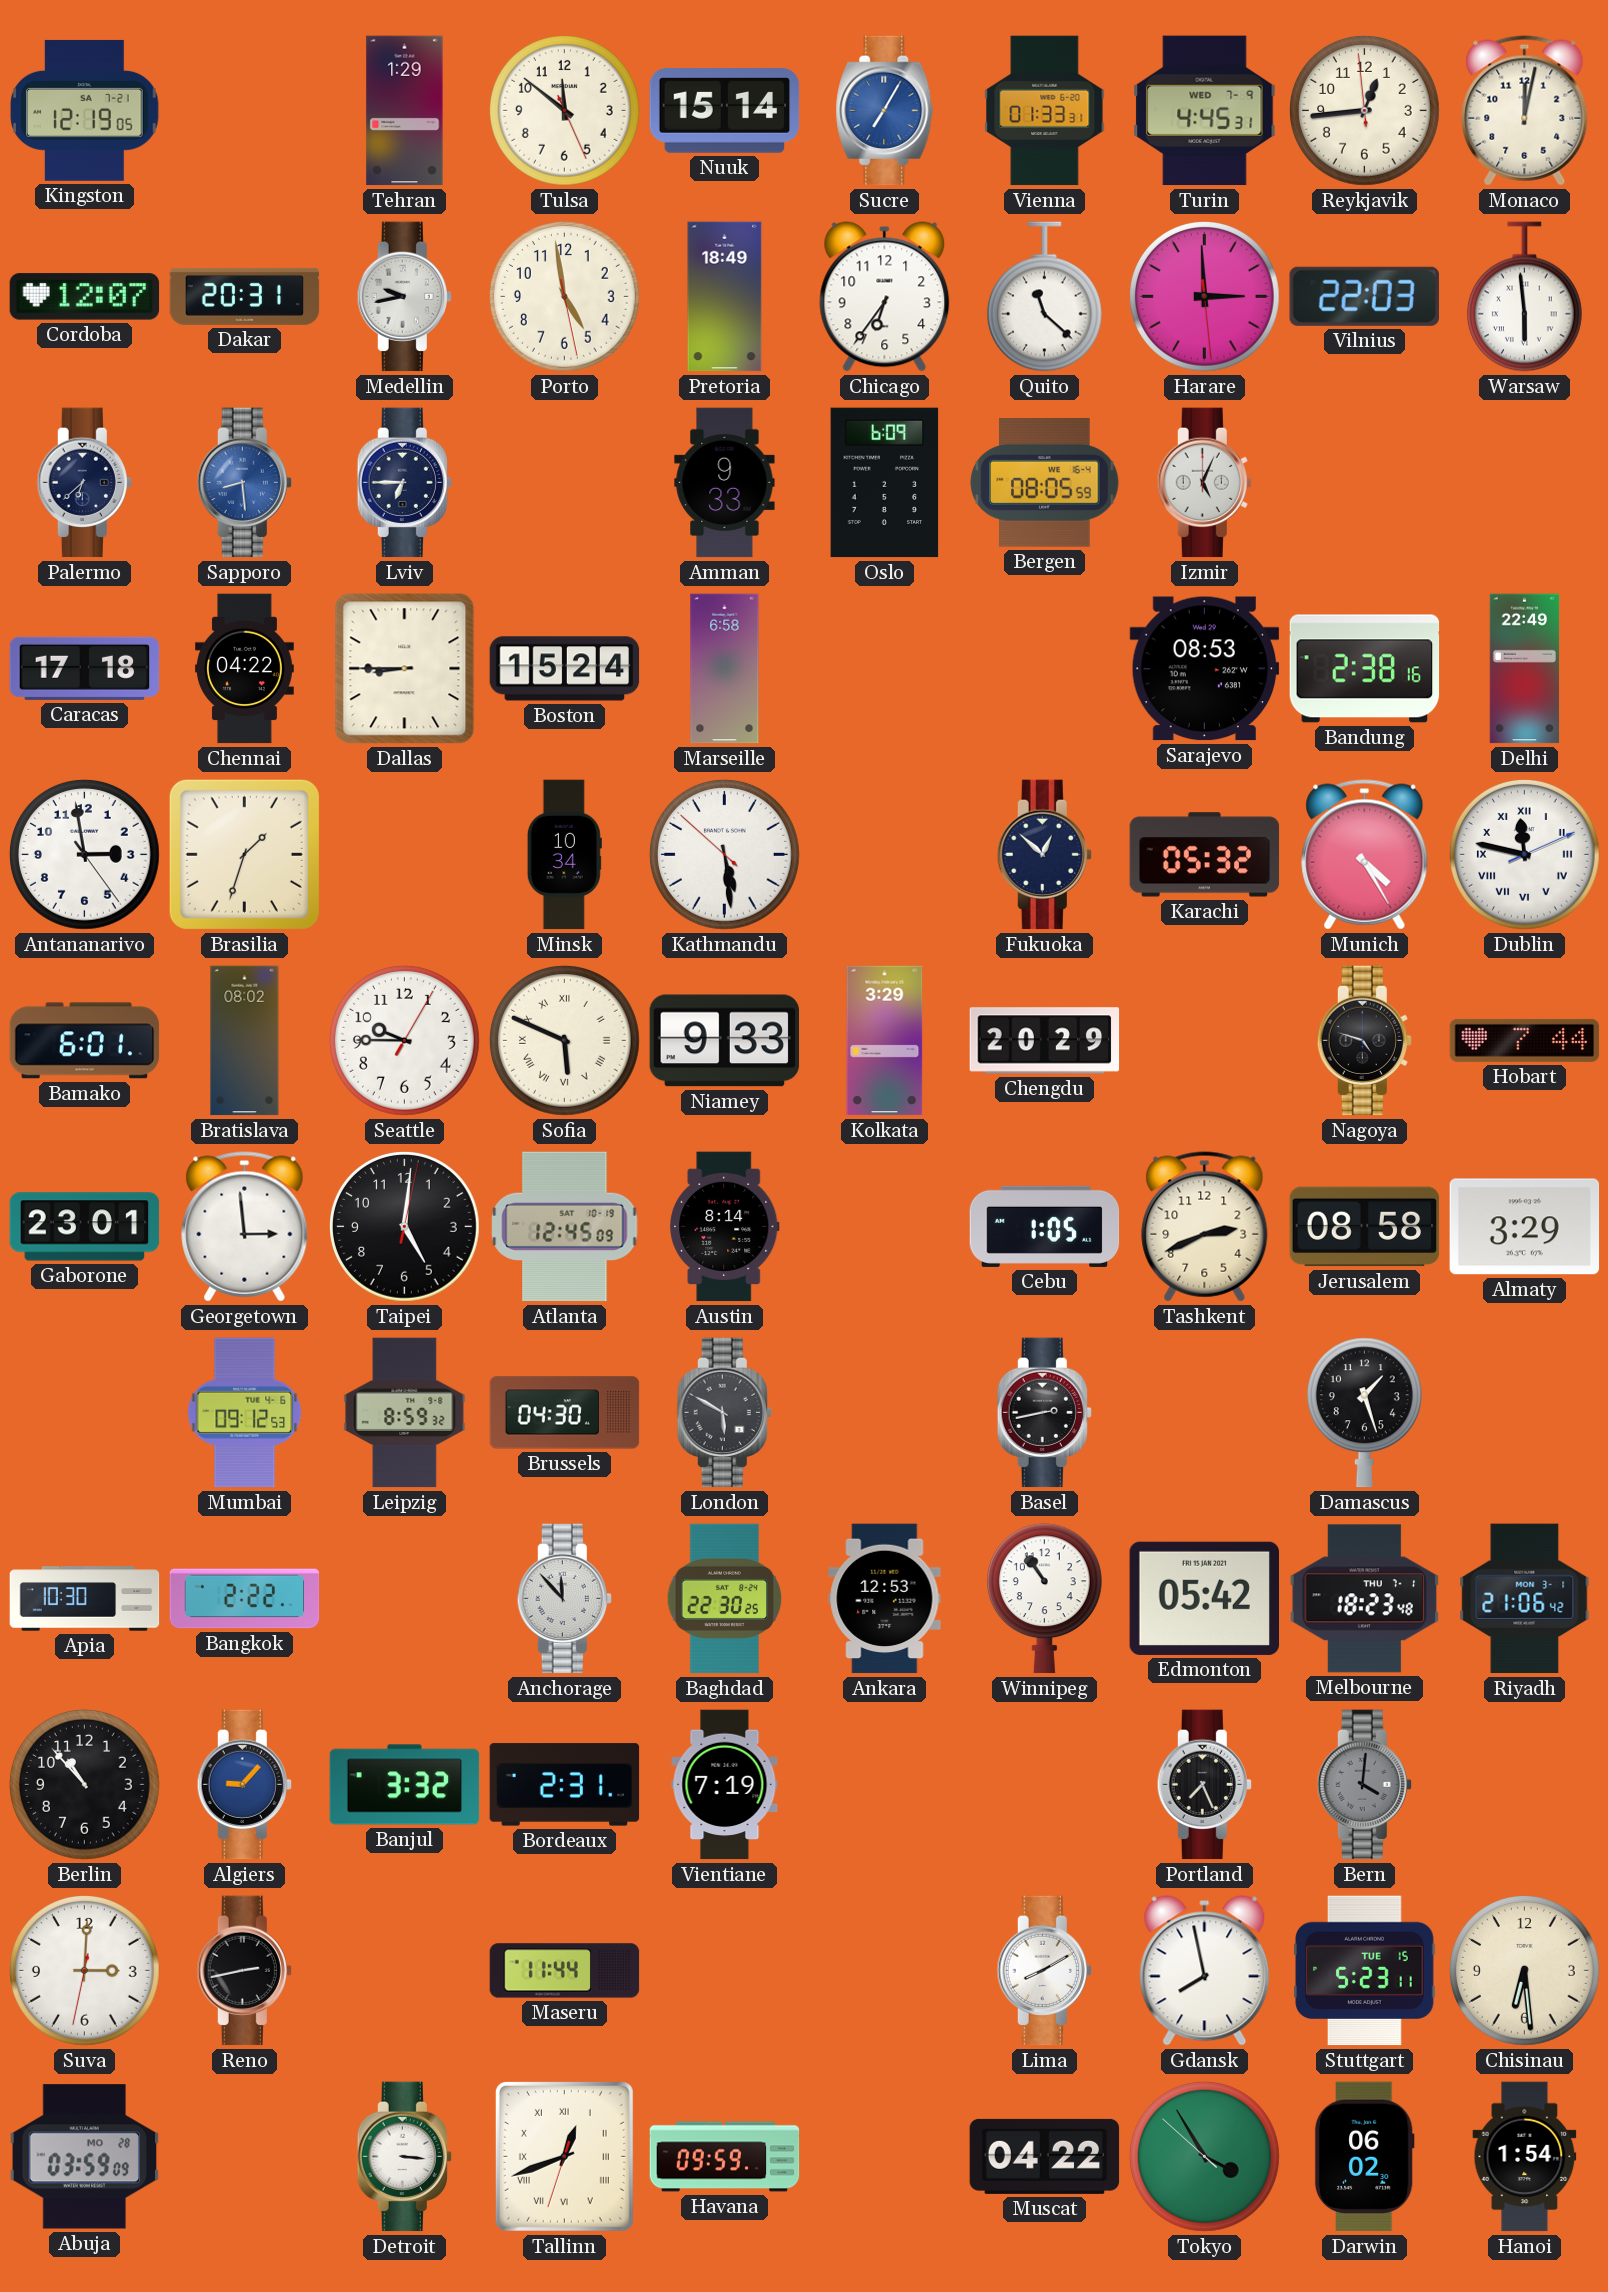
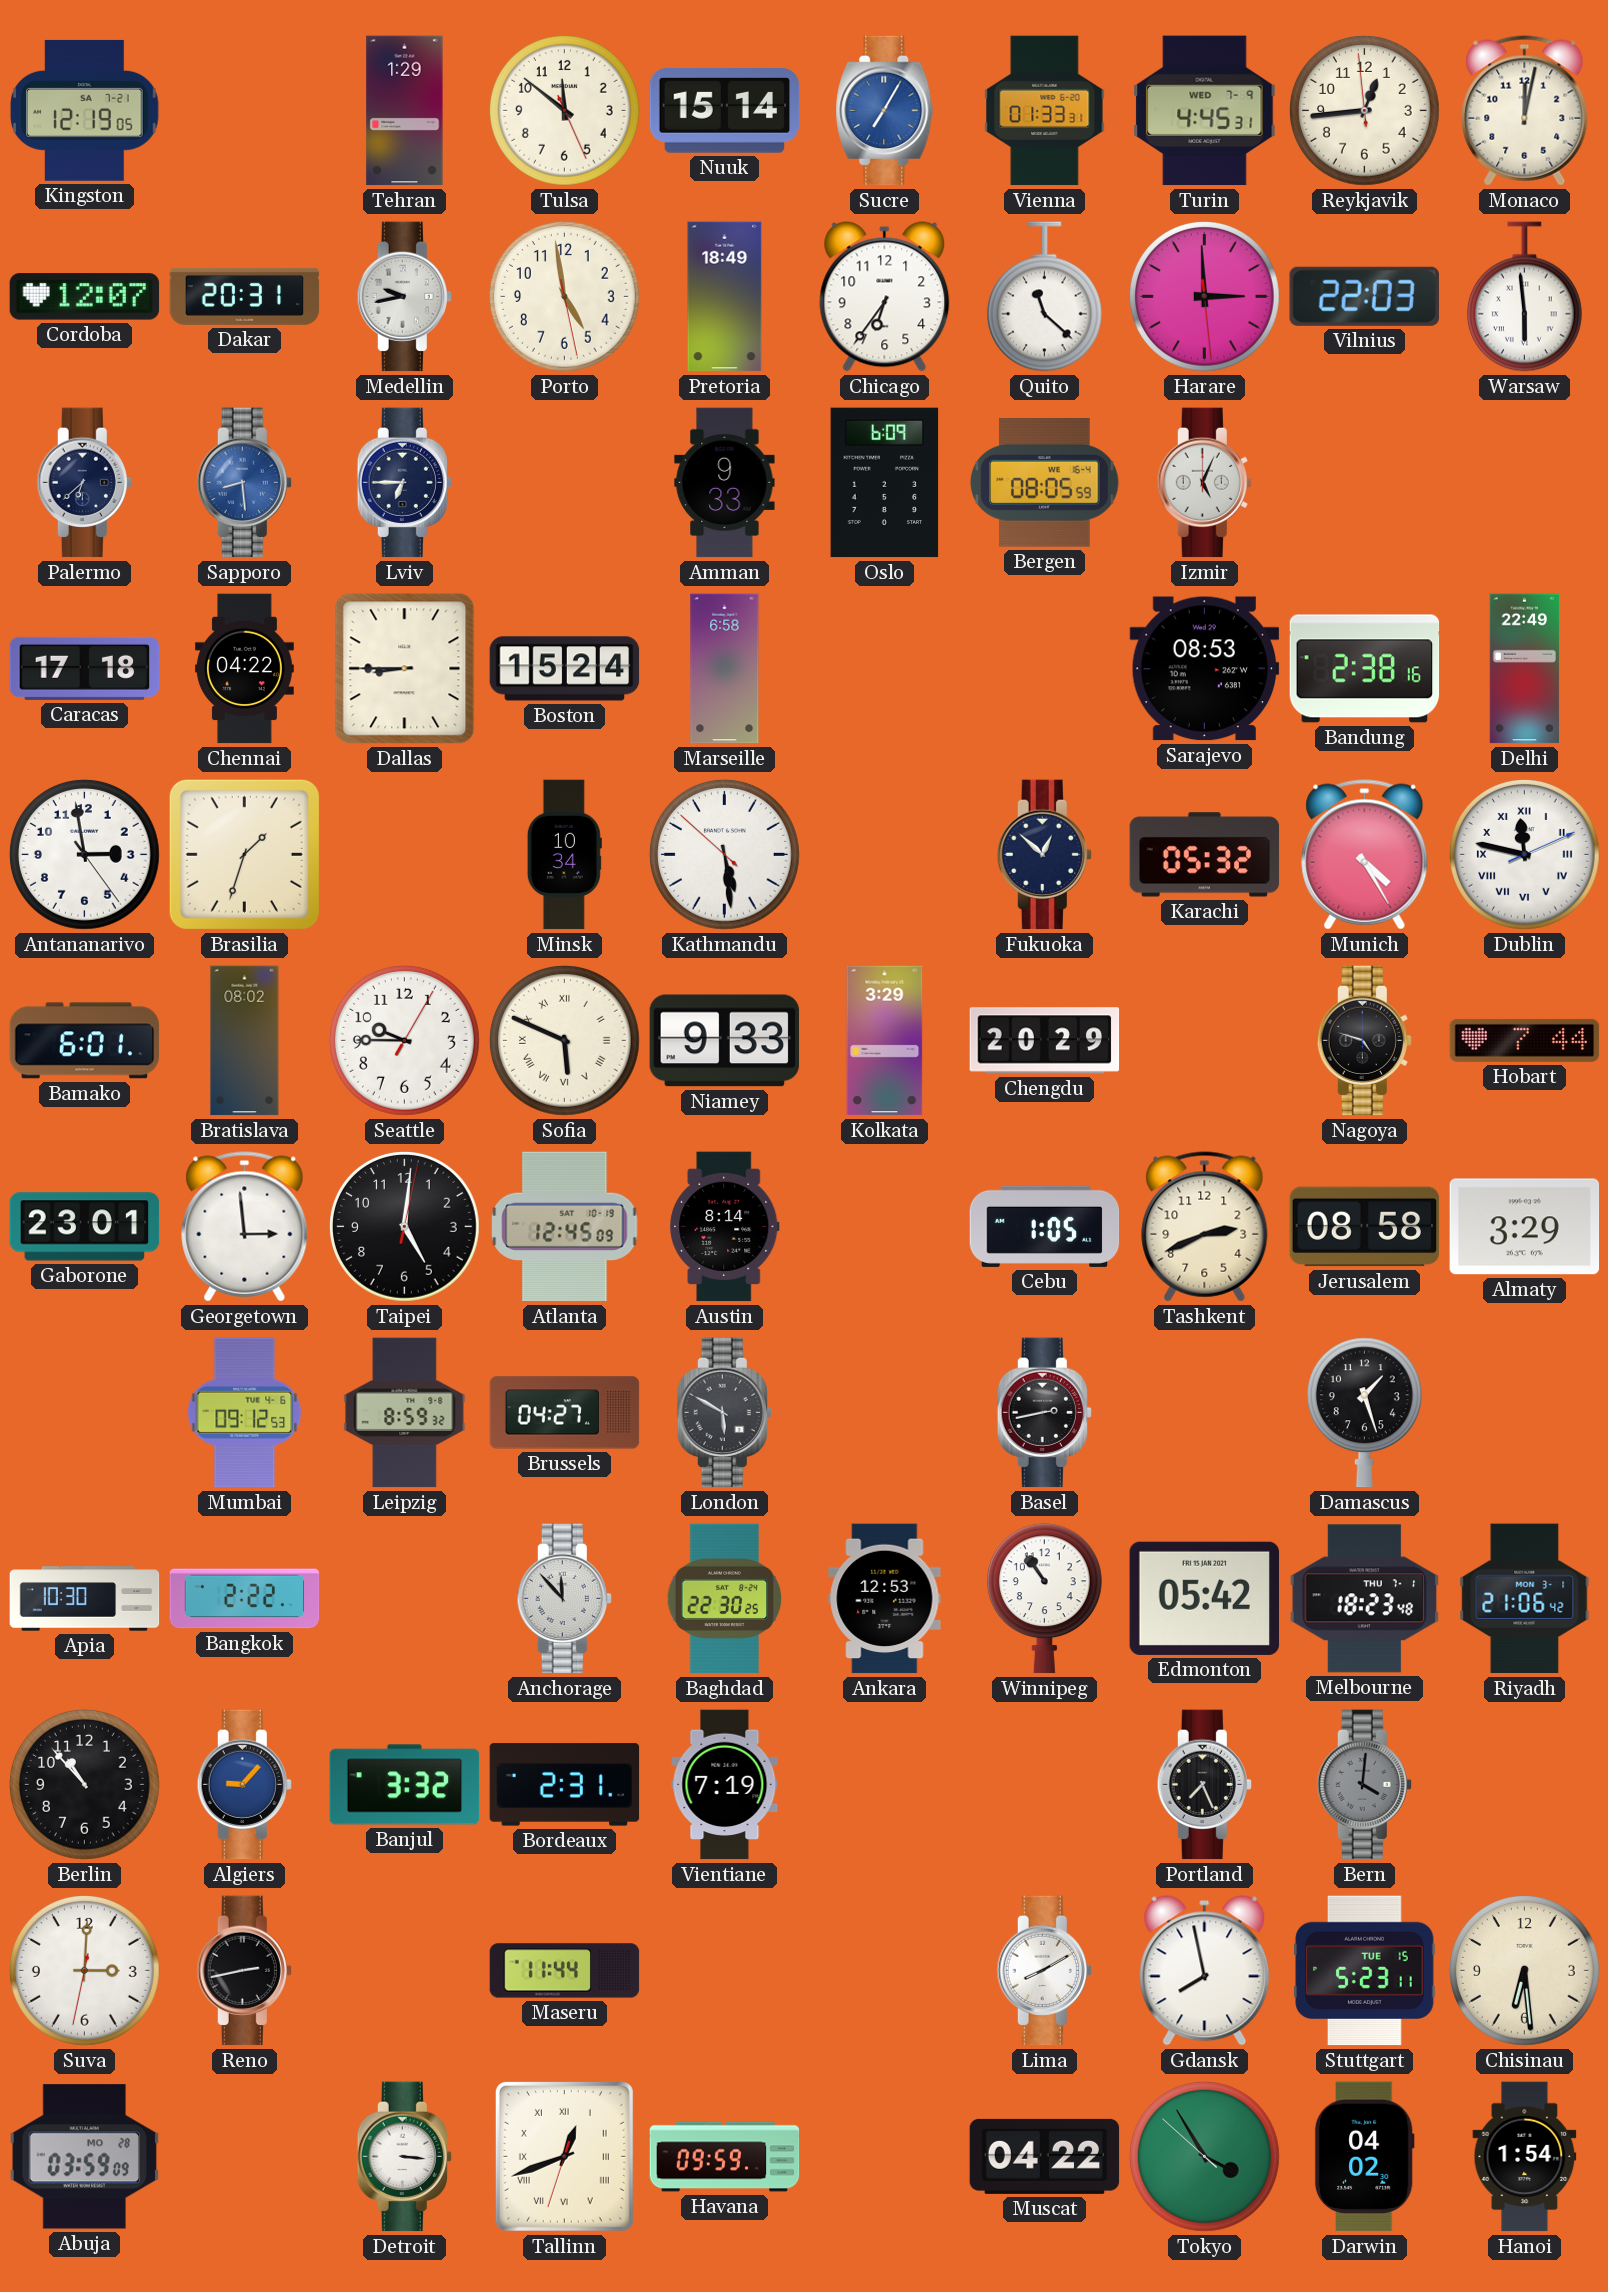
Brussels: 04:30 -> 04:27 (565, 1413)
Darwin: 06:02 -> 04:02 (1364, 2157)
